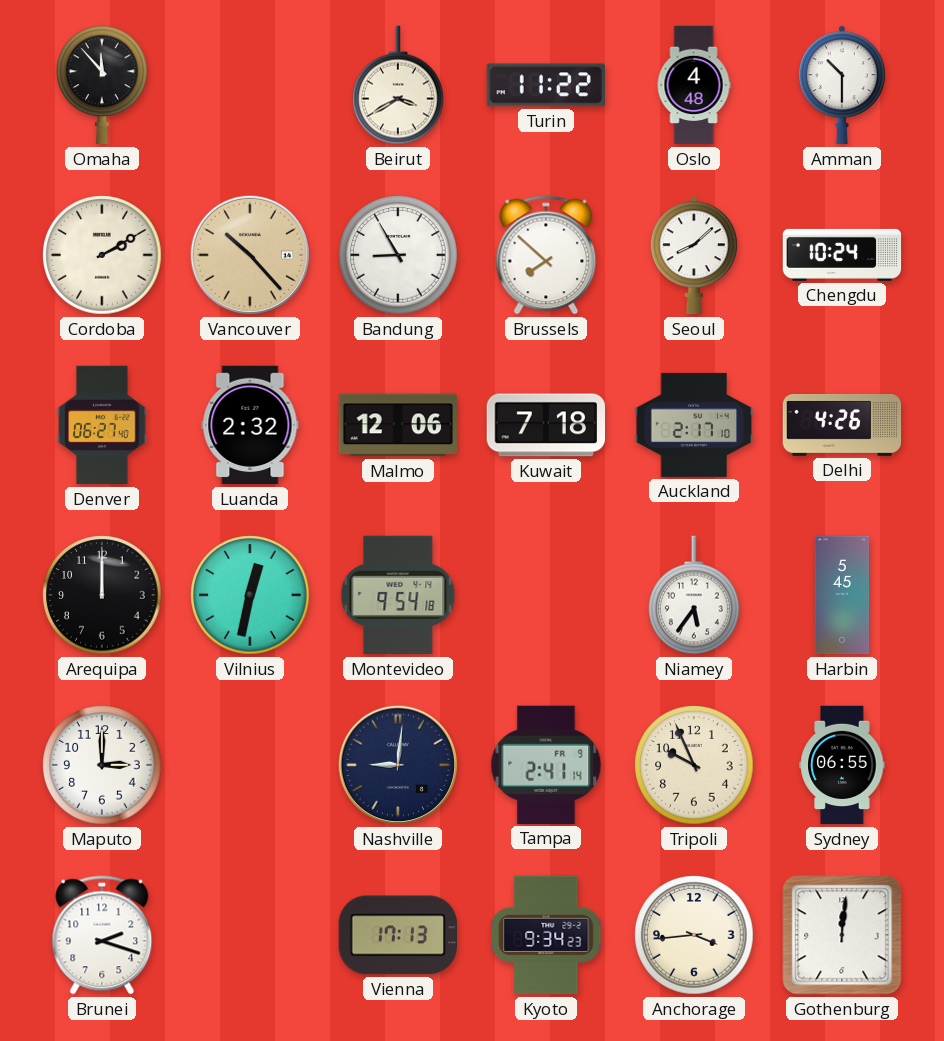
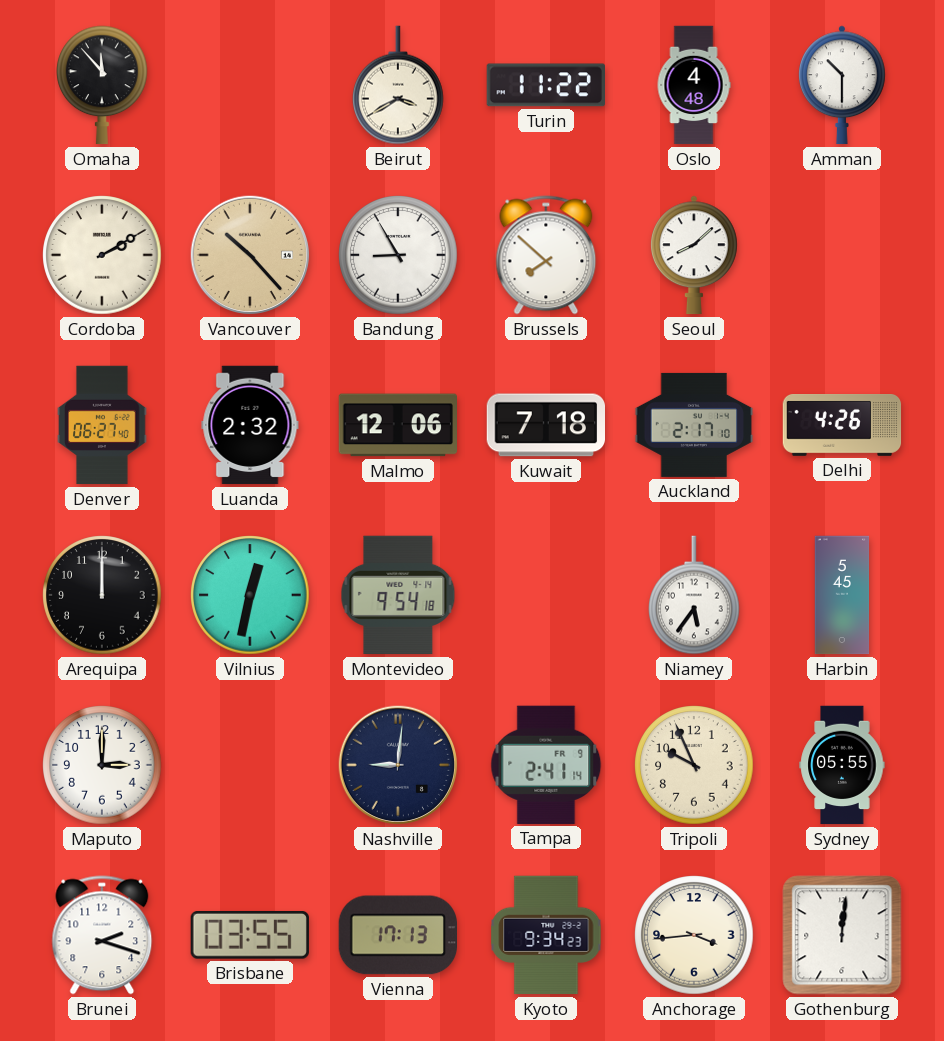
Chengdu: 10:24 -> none (842, 255)
Sydney: 06:55 -> 05:55 (842, 765)
Brisbane: none -> 03:55 (250, 935)
